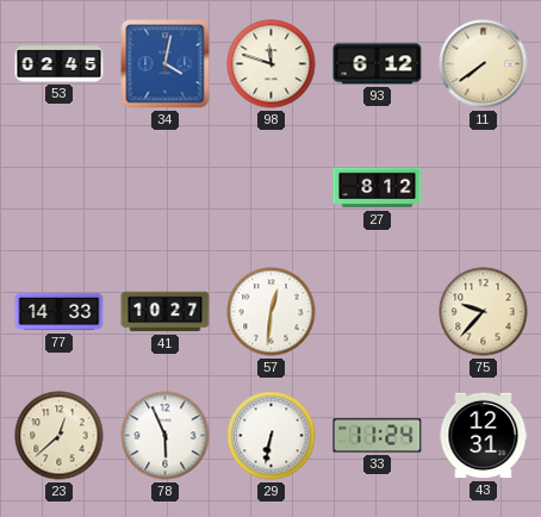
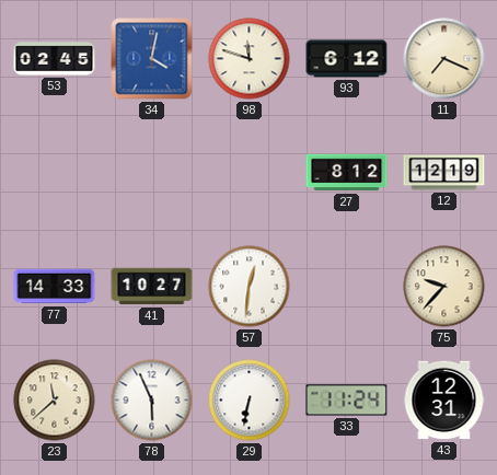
11: 7:39 -> 7:19 (444, 59)
12: none -> 12:19 (444, 173)
23: 12:38 -> 11:38 (55, 401)
